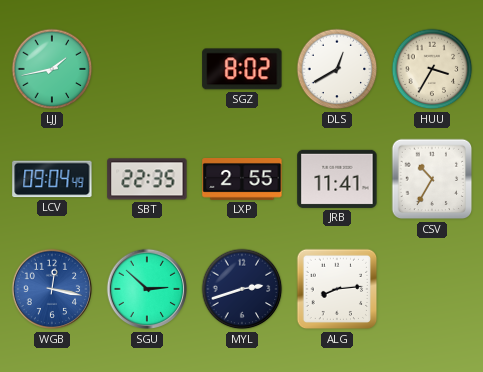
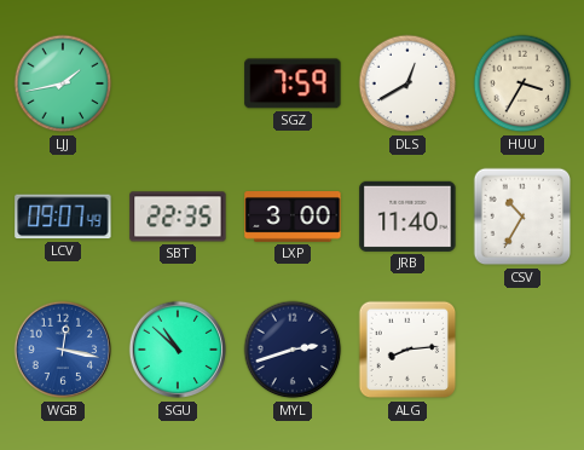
SGZ: 8:02 -> 7:59 (293, 83)
LCV: 09:04 -> 09:07 (63, 217)
LXP: 2:55 -> 3:00 (293, 218)
JRB: 11:41 -> 11:40 (407, 217)
SGU: 2:52 -> 10:52 (178, 350)
